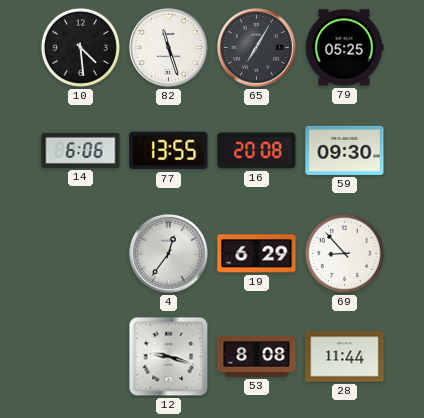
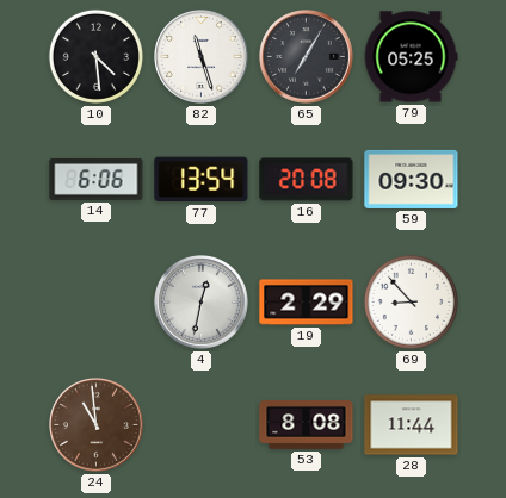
77: 13:55 -> 13:54 (202, 180)
4: 12:36 -> 12:32 (202, 303)
19: 6:29 -> 2:29 (307, 303)
24: none -> 10:59 (97, 425)
12: 9:18 -> none (169, 357)
